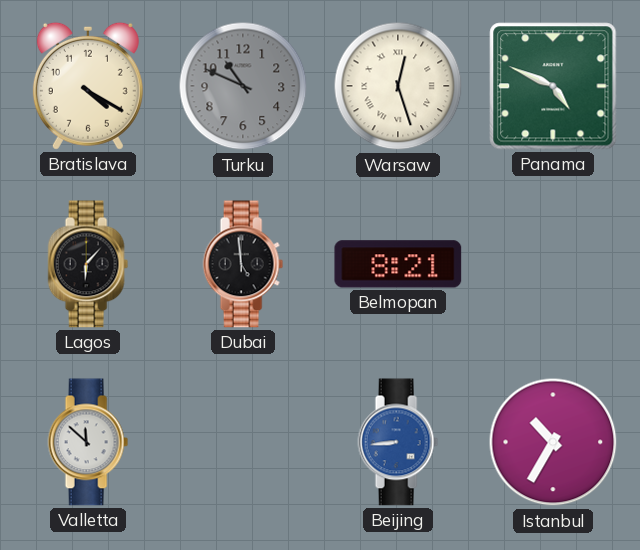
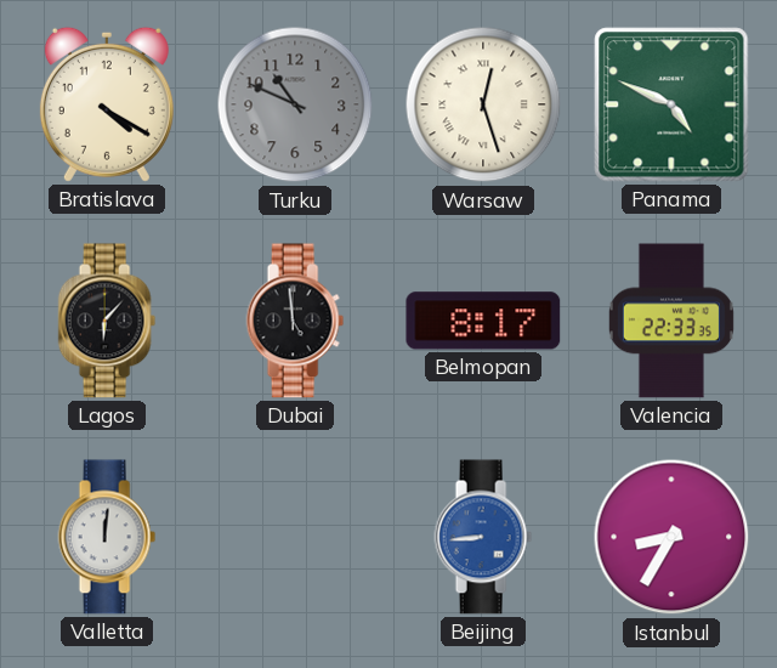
Belmopan: 8:21 -> 8:17 (483, 321)
Valencia: none -> 22:33 (671, 321)
Valletta: 11:52 -> 12:01 (107, 537)
Istanbul: 10:35 -> 8:35 (671, 537)
